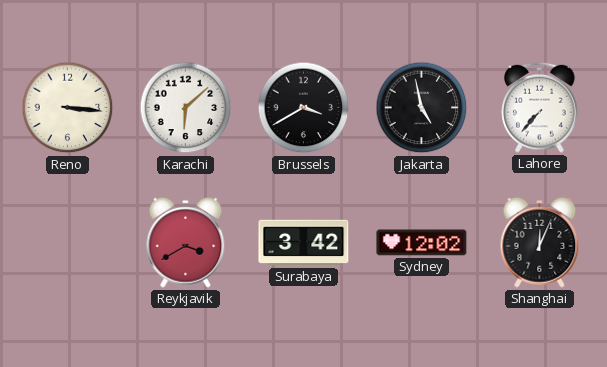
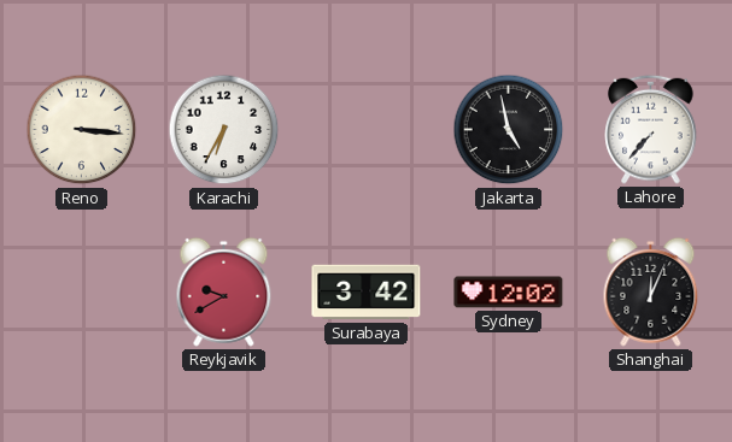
Karachi: 6:08 -> 6:35 (224, 130)
Brussels: 3:40 -> none (304, 108)
Reykjavik: 3:40 -> 9:40 (224, 291)
